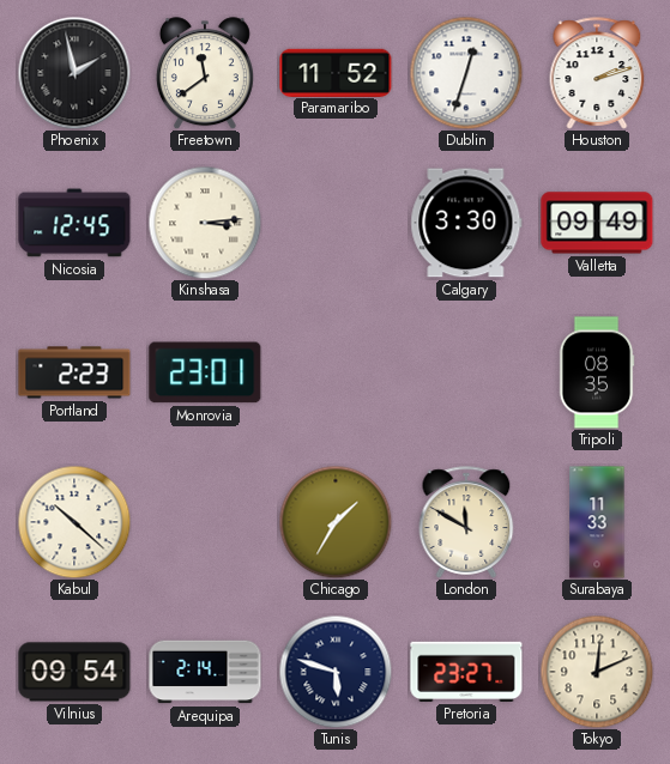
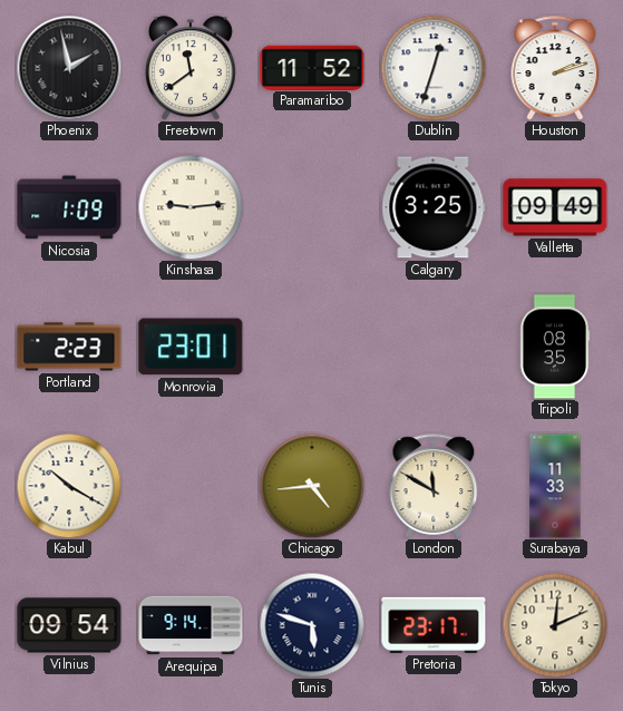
Nicosia: 12:45 -> 1:09 (69, 207)
Kinshasa: 3:14 -> 9:14 (191, 207)
Calgary: 3:30 -> 3:25 (434, 207)
Kabul: 10:22 -> 10:20 (69, 486)
Chicago: 1:35 -> 4:44 (312, 486)
Arequipa: 2:14 -> 9:14 (191, 625)
Pretoria: 23:27 -> 23:17 (434, 625)
